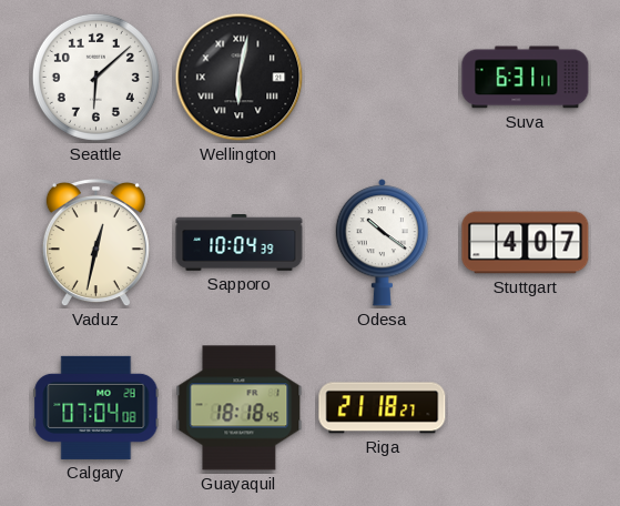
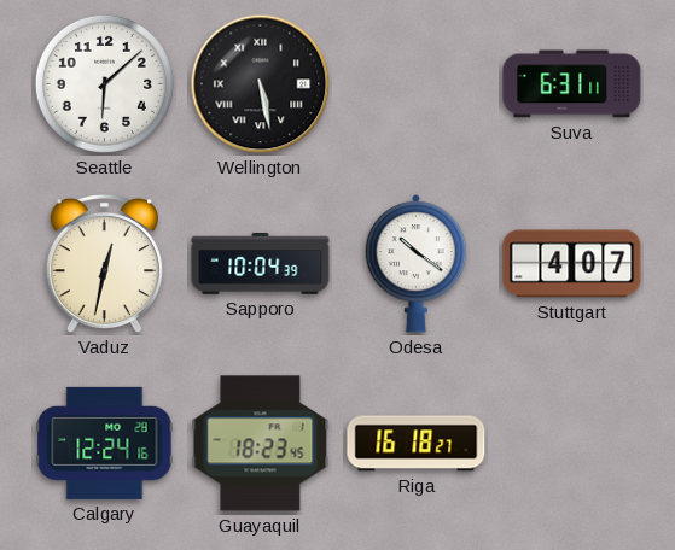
Wellington: 6:02 -> 5:28 (261, 84)
Calgary: 07:04 -> 12:24 (105, 443)
Guayaquil: 18:18 -> 18:23 (261, 444)
Riga: 21:18 -> 16:18 (417, 444)
